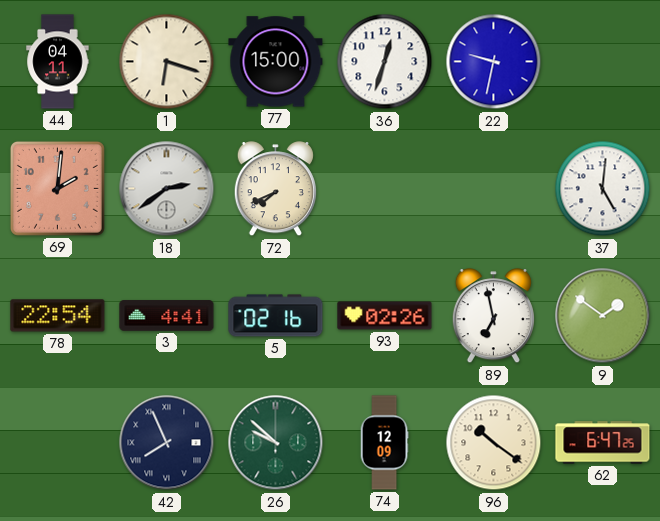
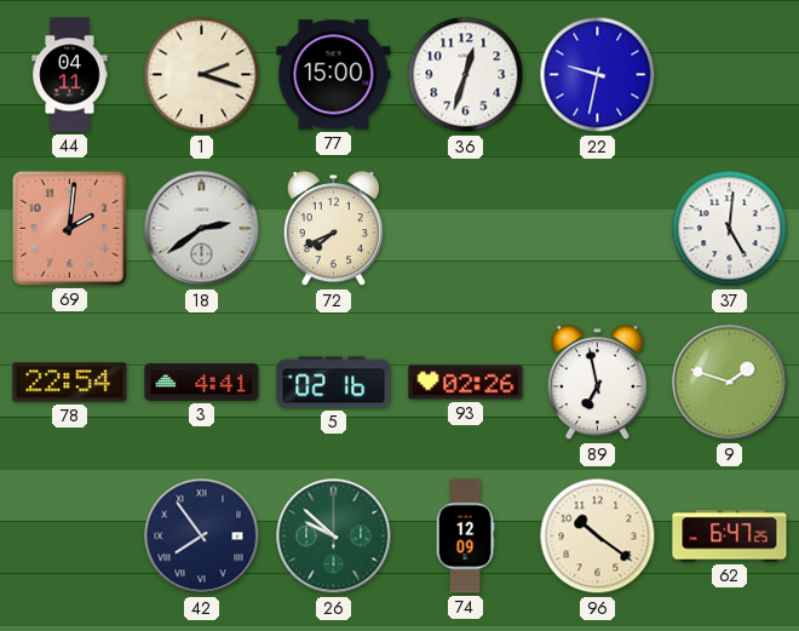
1: 6:18 -> 2:18 (202, 75)
9: 1:51 -> 1:48 (730, 383)
42: 7:56 -> 7:54 (202, 537)
